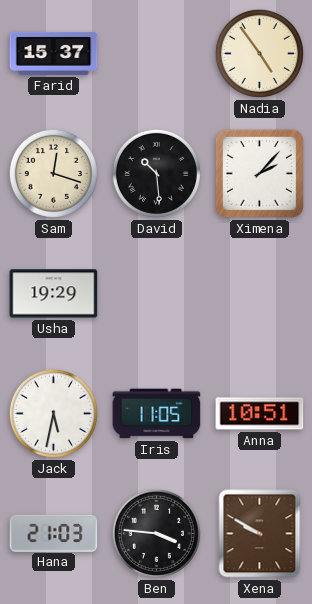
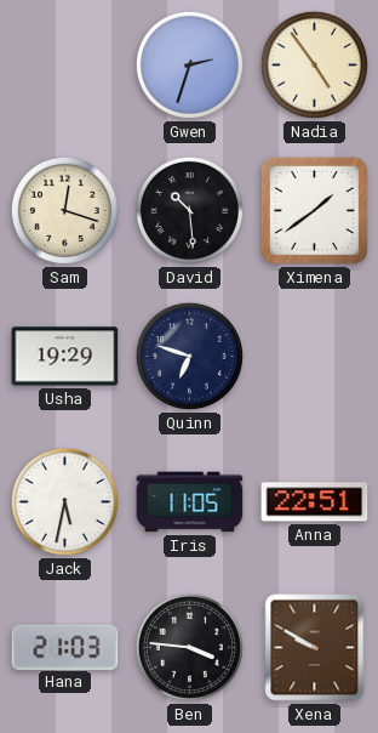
Farid: 15:37 -> none (54, 53)
Gwen: none -> 2:33 (189, 64)
Ximena: 2:07 -> 1:39 (314, 210)
Quinn: none -> 6:48 (189, 356)
Anna: 10:51 -> 22:51 (315, 502)
